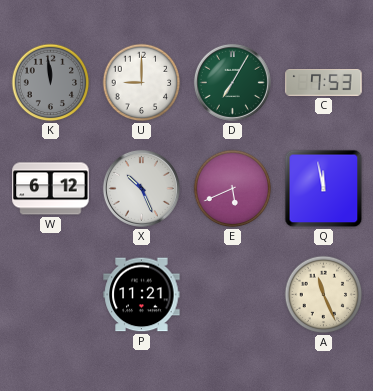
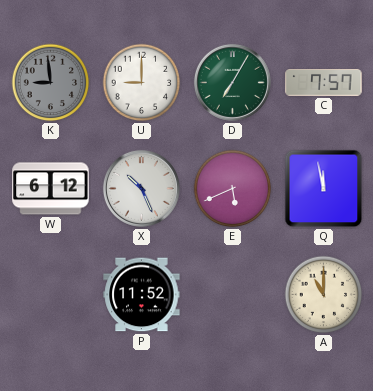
K: 11:59 -> 8:59 (51, 83)
C: 7:53 -> 7:57 (324, 83)
P: 11:21 -> 11:52 (142, 295)
A: 11:26 -> 11:00 (324, 295)
